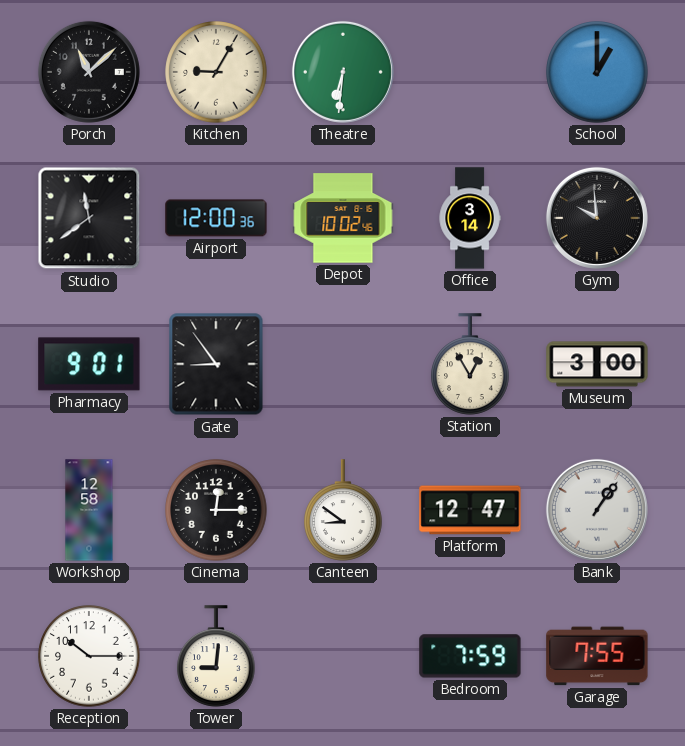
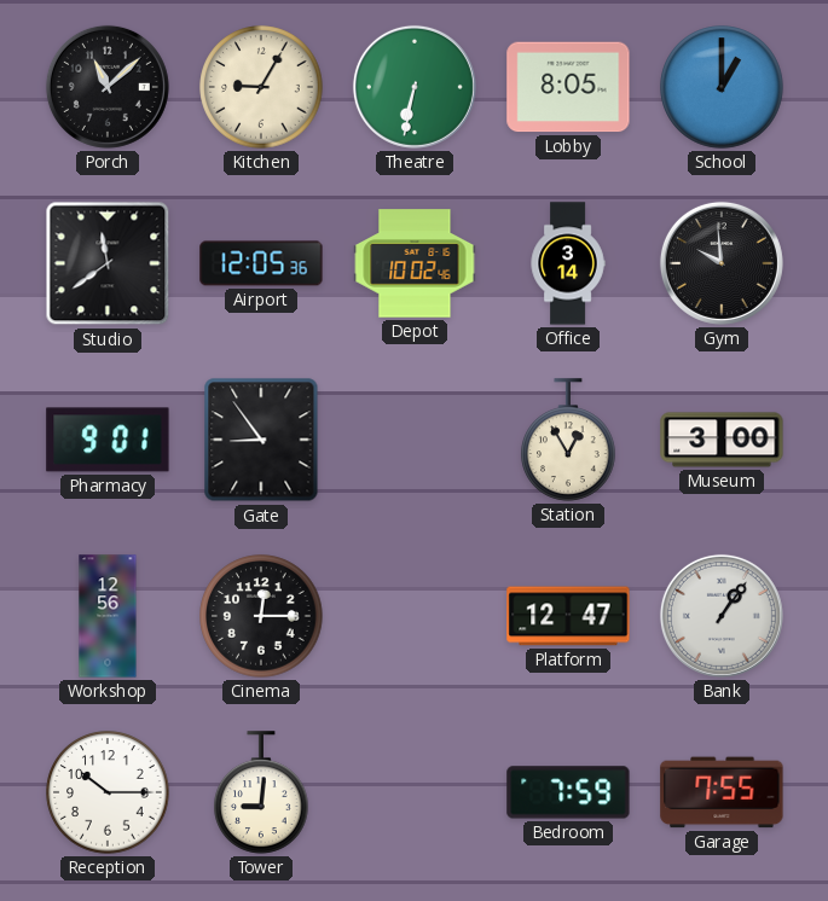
Theatre: 6:31 -> 6:32 (415, 87)
Lobby: none -> 8:05 (568, 87)
Airport: 12:00 -> 12:05 (261, 263)
Workshop: 12:58 -> 12:56 (108, 616)
Canteen: 8:51 -> none (343, 510)
